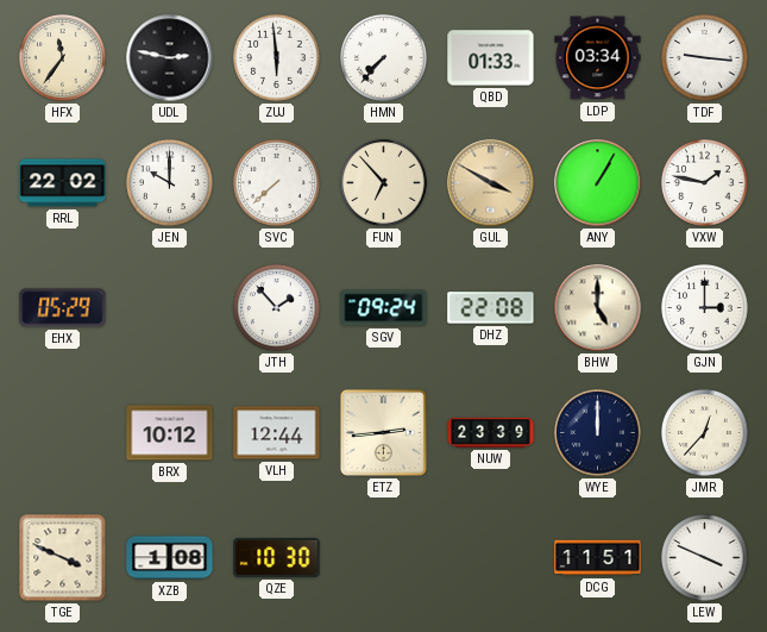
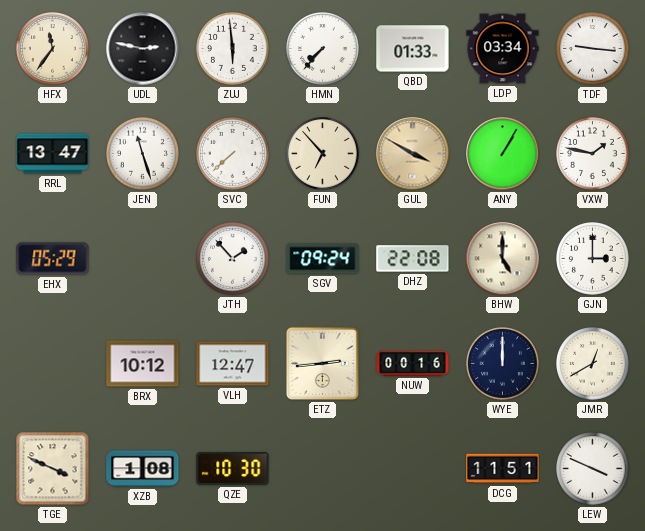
RRL: 22:02 -> 13:47 (53, 154)
JEN: 10:00 -> 11:27 (143, 154)
VLH: 12:44 -> 12:47 (233, 364)
NUW: 23:39 -> 00:16 (413, 363)
JMR: 12:37 -> 12:40 (593, 364)
